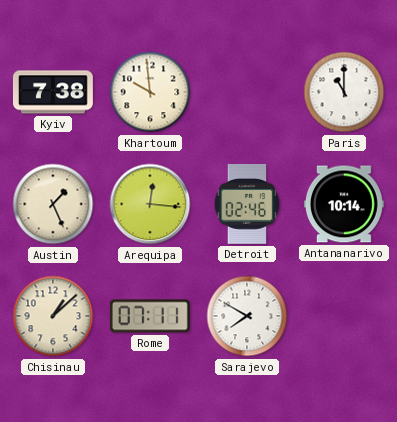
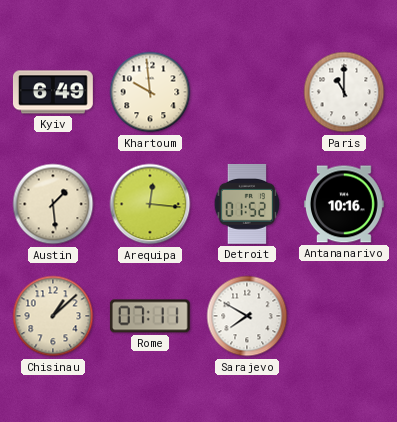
Kyiv: 7:38 -> 6:49 (53, 92)
Austin: 1:26 -> 1:29 (53, 204)
Detroit: 02:46 -> 01:52 (247, 204)
Antananarivo: 10:14 -> 10:16 (344, 204)
